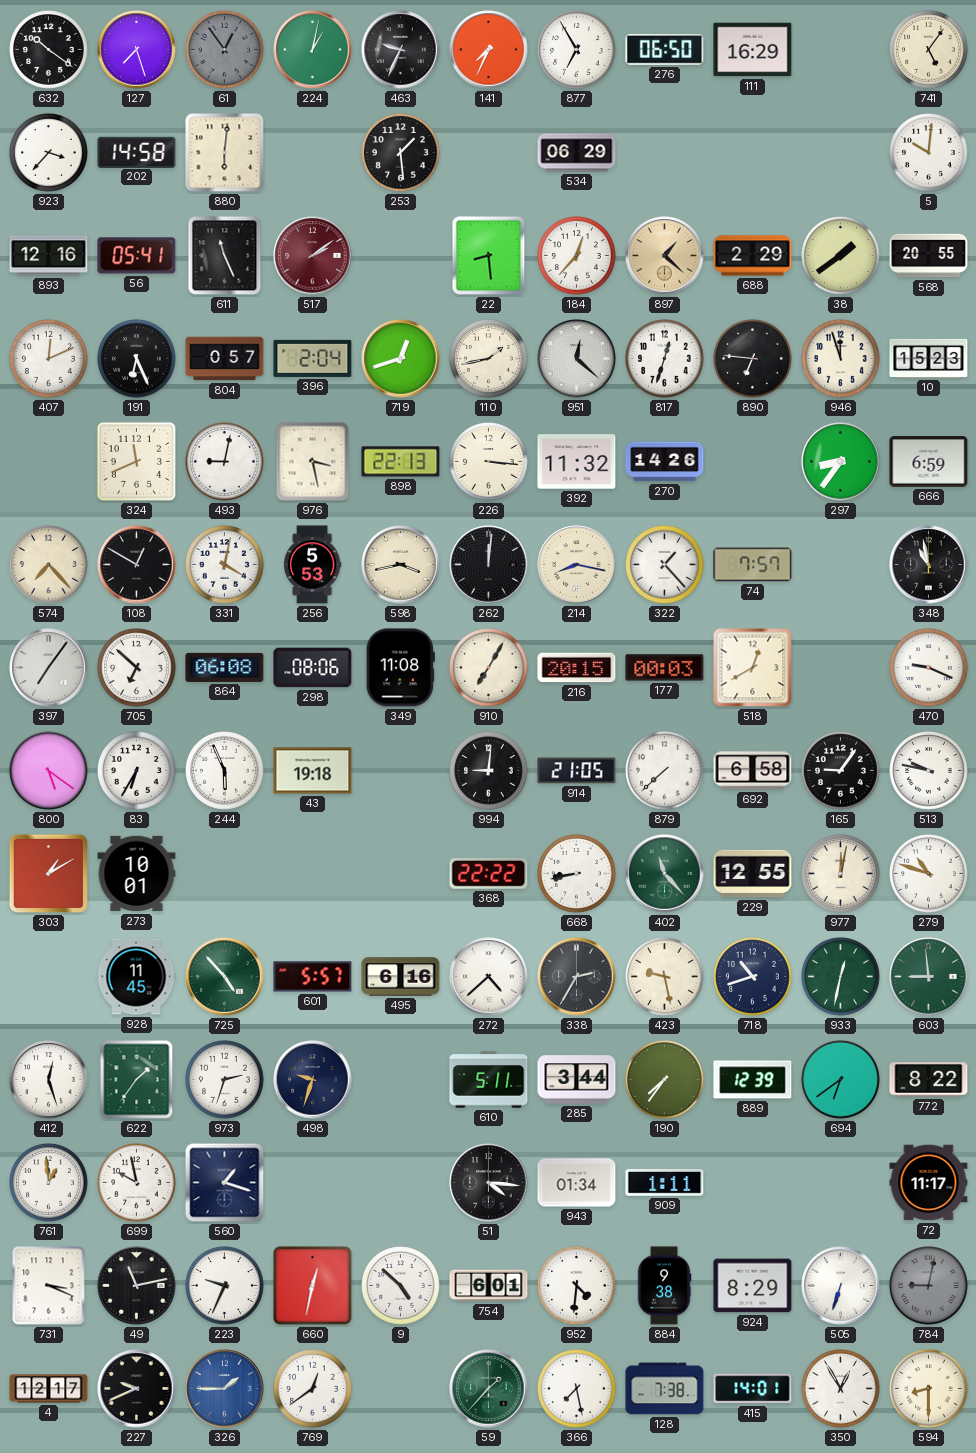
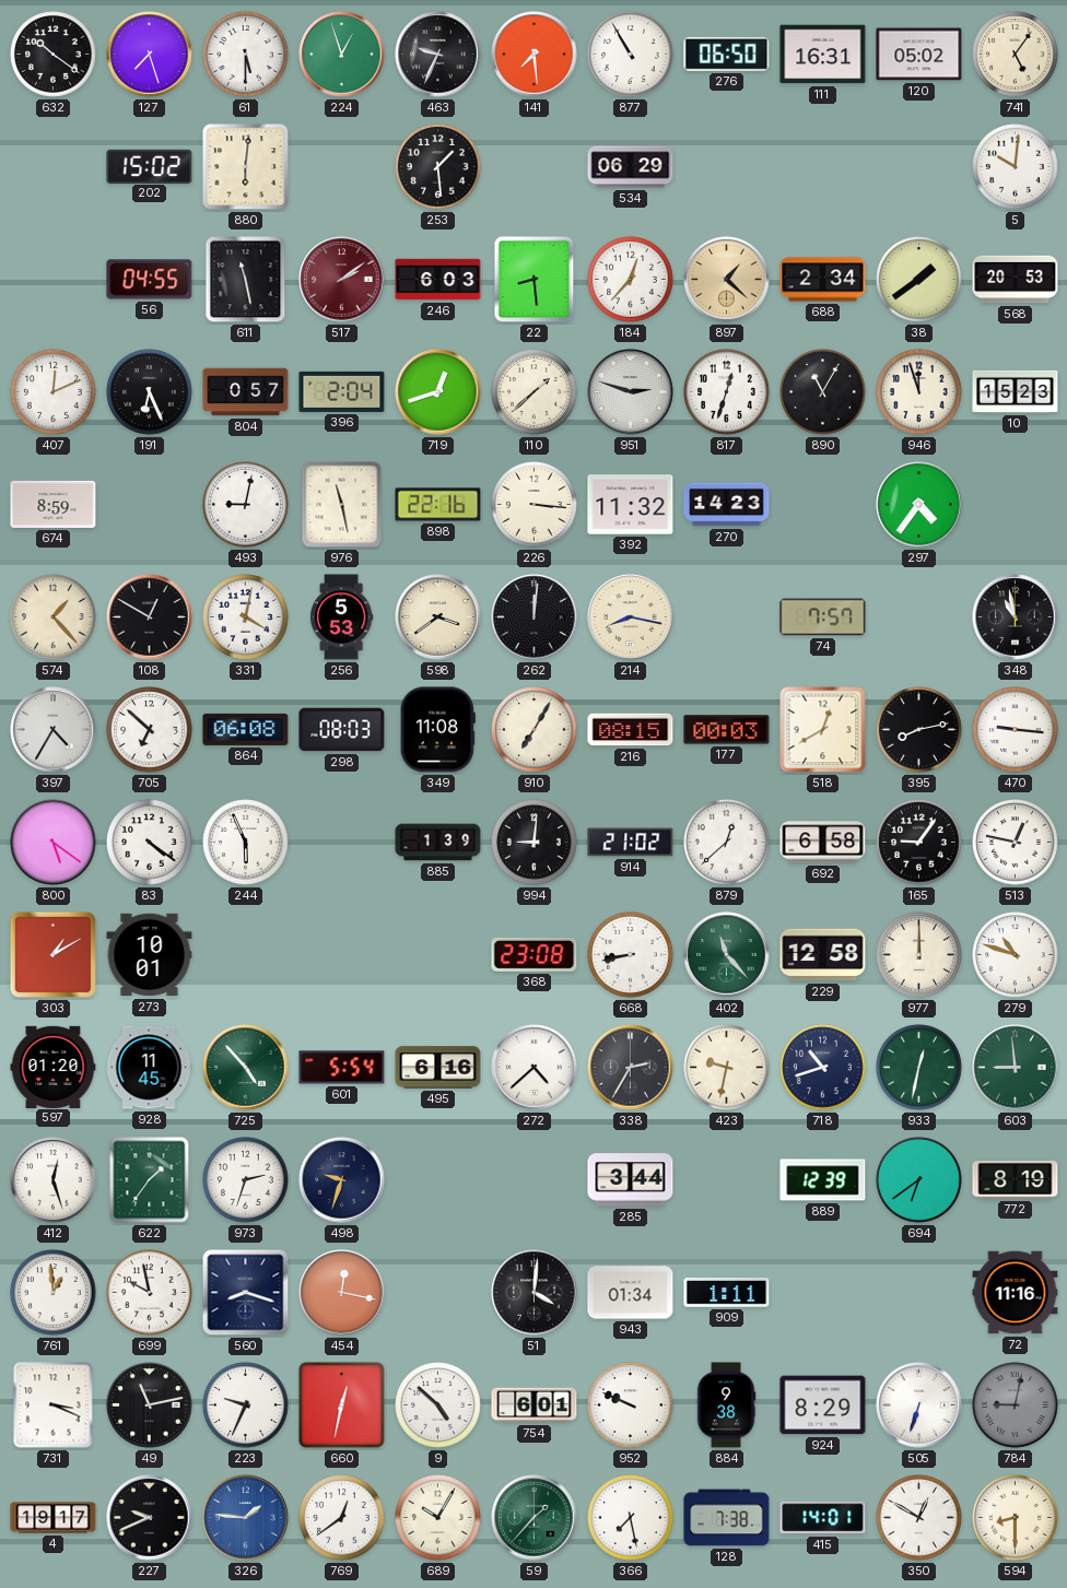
61: 12:54 -> 5:30 (246, 55)
61 dial: grey -> white (246, 55)
224: 1:02 -> 12:57 (342, 55)
141: 7:34 -> 7:29 (535, 55)
877: 6:55 -> 10:55 (631, 55)
111: 16:29 -> 16:31 (823, 55)
120: none -> 05:02 (919, 55)
923: 3:37 -> none (49, 153)
202: 14:58 -> 15:02 (150, 166)
893: 12:16 -> none (49, 256)
56: 05:41 -> 04:55 (150, 280)
611: 11:26 -> 11:28 (246, 280)
246: none -> 6:03 (438, 280)
688: 2:29 -> 2:34 (823, 280)
568: 20:55 -> 20:53 (1016, 280)
110: 1:43 -> 1:38 (535, 392)
951: 12:22 -> 2:48 (631, 392)
890: 6:46 -> 11:05 (823, 392)
674: none -> 8:59 (54, 504)
324: 11:41 -> none (136, 461)
976: 3:28 -> 11:28 (342, 505)
898: 22:13 -> 22:16 (438, 505)
270: 14:26 -> 14:23 (727, 505)
297: 8:36 -> 4:36 (919, 505)
666: 6:59 -> none (929, 462)
574: 7:23 -> 1:23 (54, 617)
598: 3:43 -> 3:39 (438, 617)
322: 1:23 -> none (665, 565)
397: 7:06 -> 4:35 (54, 730)
298: 08:06 -> 08:03 (342, 730)
216: 20:15 -> 08:15 (631, 730)
395: none -> 8:13 (919, 730)
470: 9:19 -> 9:16 (1016, 730)
83: 6:35 -> 4:21 (150, 843)
43: 19:18 -> none (313, 771)
885: none -> 1:39 (438, 843)
914: 21:05 -> 21:02 (631, 843)
879: 7:38 -> 12:38 (727, 843)
513: 9:47 -> 12:47 (1016, 843)
368: 22:22 -> 23:08 (535, 954)
229: 12:55 -> 12:58 (823, 955)
977: 12:02 -> 12:00 (919, 955)
597: none -> 01:20 (54, 1067)
601: 5:57 -> 5:54 (342, 1068)
423: 9:28 -> 9:32 (727, 1068)
610: 5:11 -> none (489, 1080)
190: 7:36 -> none (665, 1080)
772: 8:22 -> 8:19 (1016, 1180)
560: 1:18 -> 8:18 (246, 1293)
454: none -> 12:17 (342, 1293)
51: 4:16 -> 4:01 (535, 1293)
72: 11:17 -> 11:16 (1016, 1293)
952: 4:31 -> 9:49 (631, 1405)
4: 12:17 -> 19:17 (54, 1518)
326: 1:45 -> 1:46 (246, 1518)
689: none -> 10:05 (438, 1518)
350: 12:55 -> 12:50 (919, 1518)
